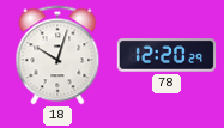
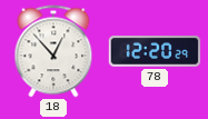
18: 10:03 -> 12:53 (53, 51)
